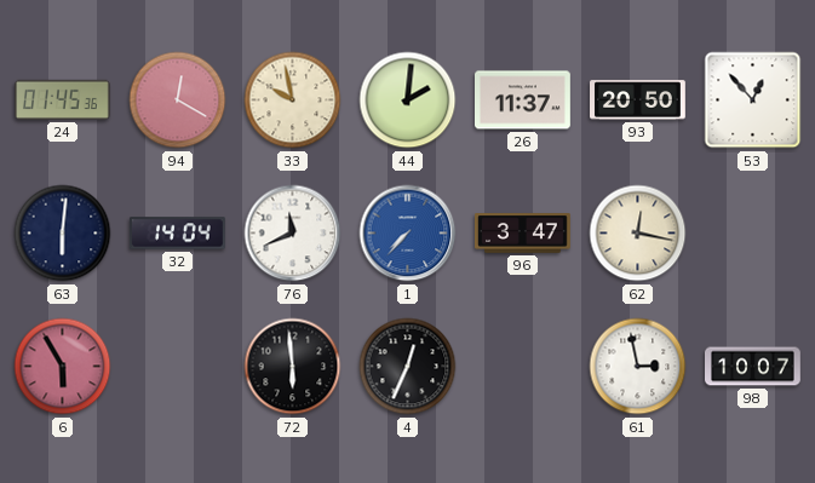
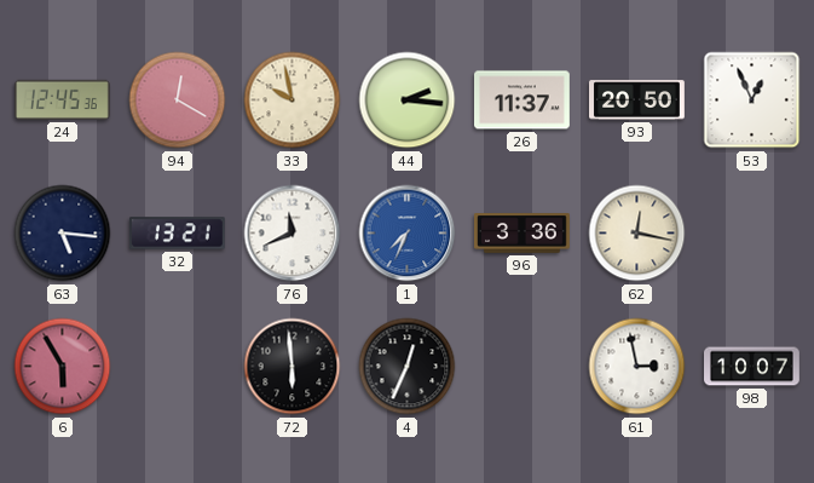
24: 01:45 -> 12:45 (63, 99)
44: 2:01 -> 2:16 (408, 100)
53: 12:53 -> 12:56 (752, 100)
63: 6:01 -> 5:16 (63, 234)
32: 14:04 -> 13:21 (177, 234)
1: 7:37 -> 7:34 (408, 234)
96: 3:47 -> 3:36 (523, 234)
